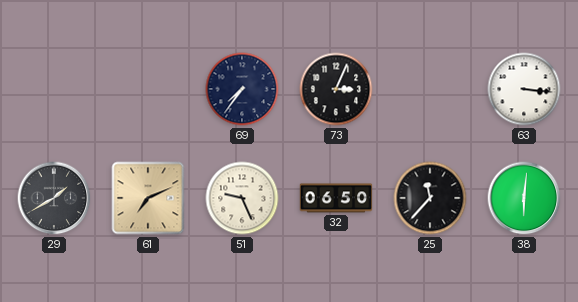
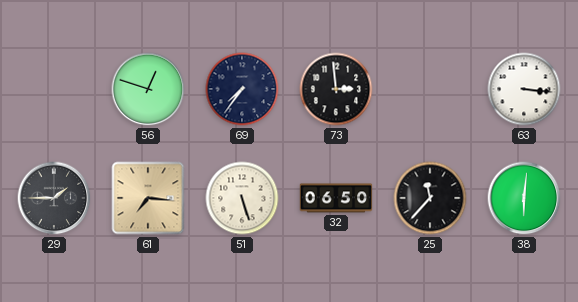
56: none -> 12:48 (148, 89)
73: 3:04 -> 2:59 (336, 89)
29: 1:40 -> 1:45 (54, 198)
61: 7:11 -> 7:16 (148, 198)
51: 9:26 -> 5:27 (242, 198)
